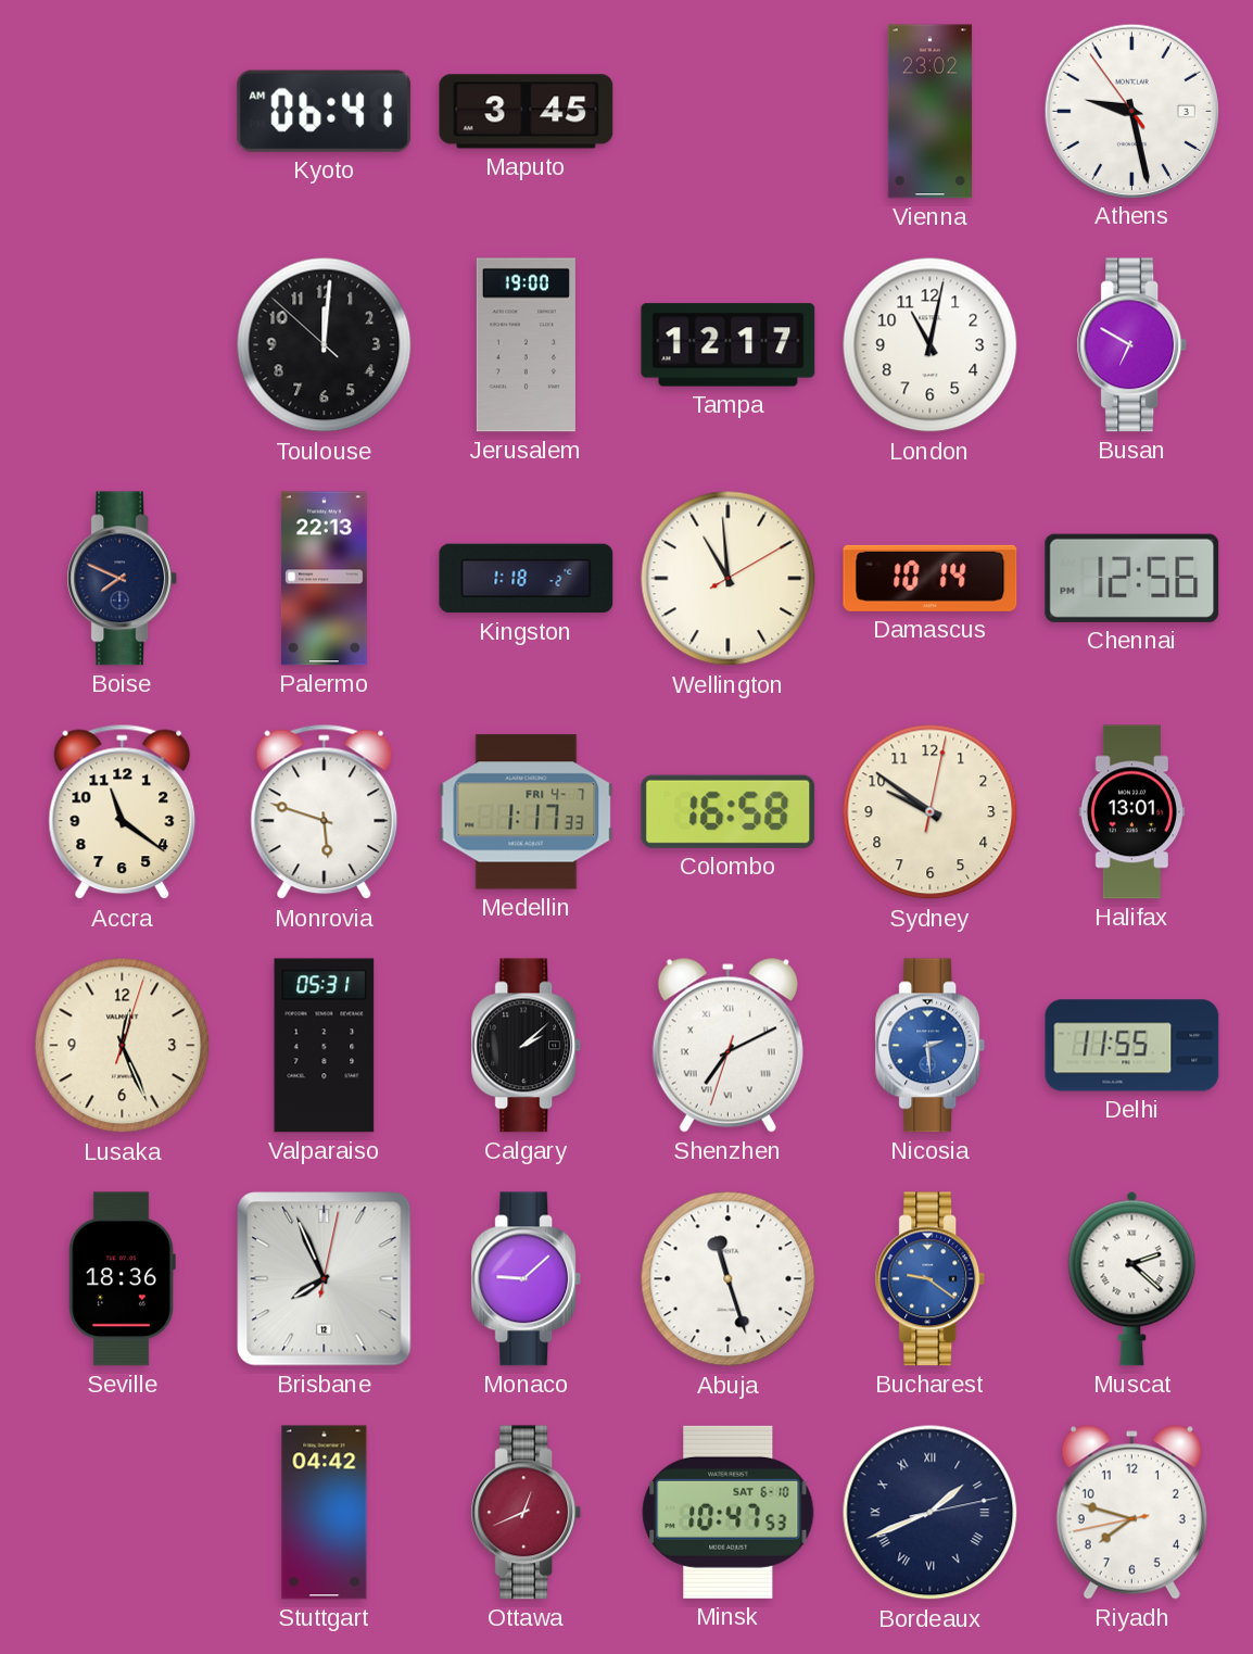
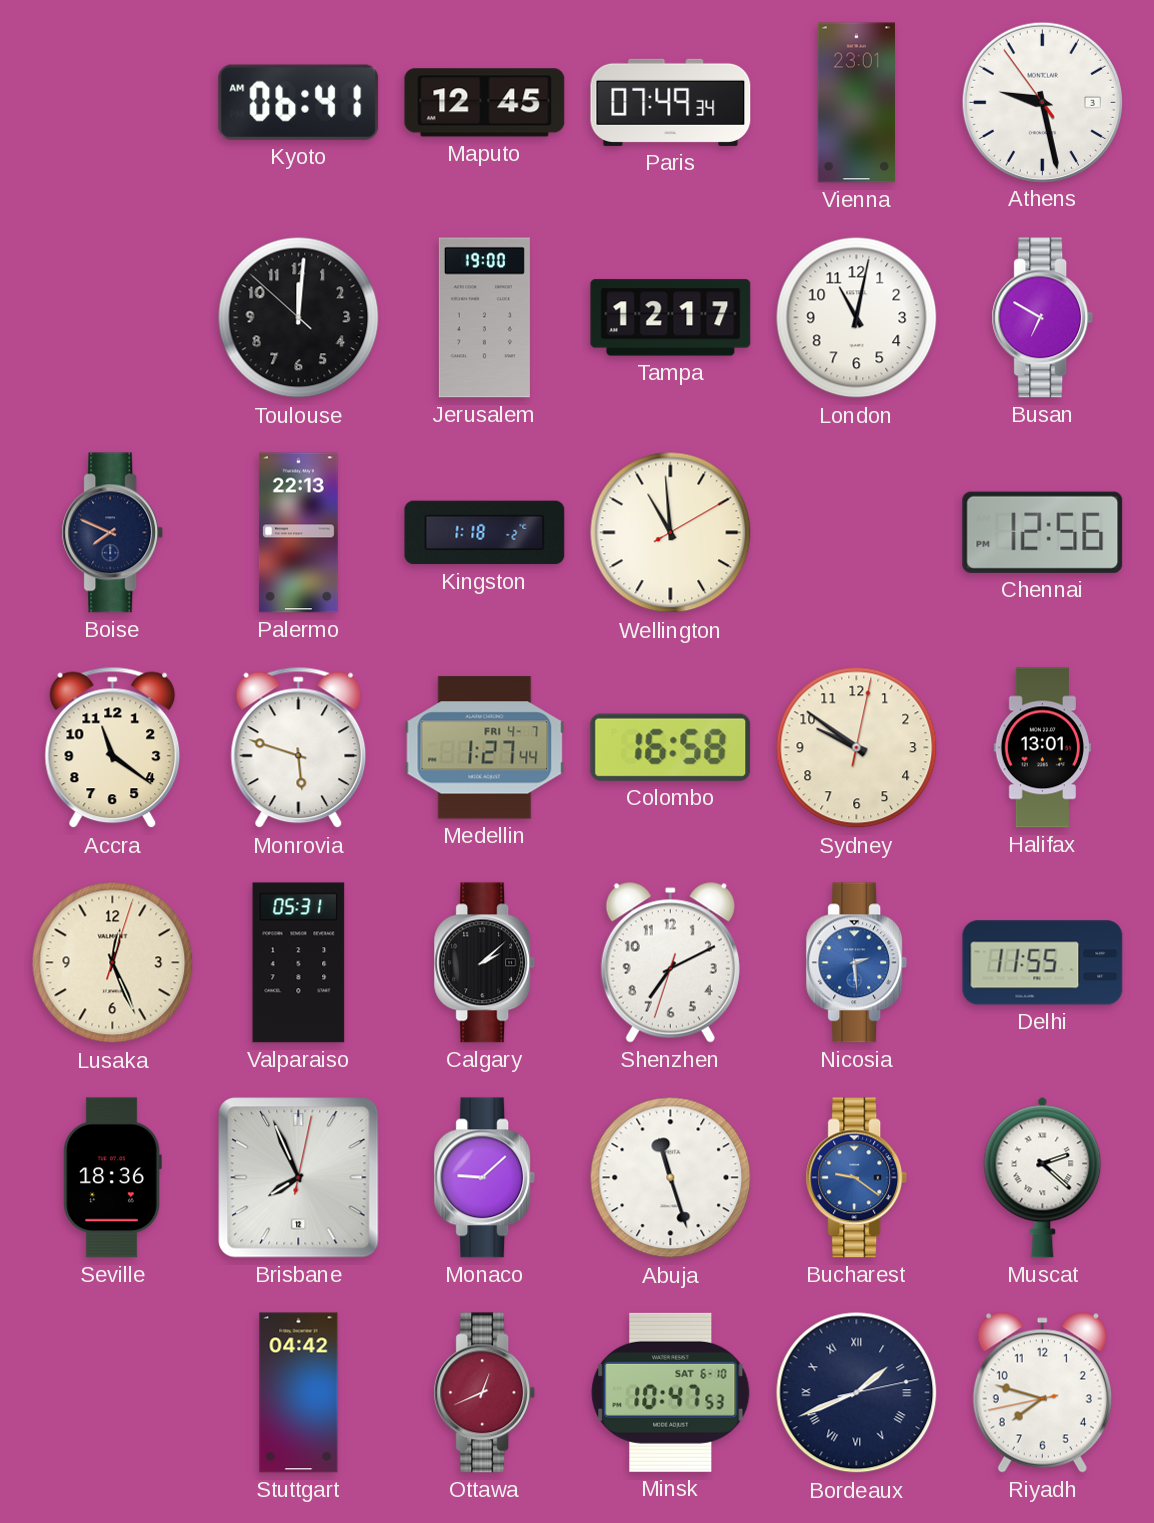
Maputo: 3:45 -> 12:45 (485, 103)
Paris: none -> 07:49 (671, 102)
Vienna: 23:02 -> 23:01 (856, 103)
Damascus: 10:14 -> none (931, 578)
Medellin: 1:17 -> 1:27 (485, 748)
Shenzhen numerals: Roman -> Arabic (670, 963)
